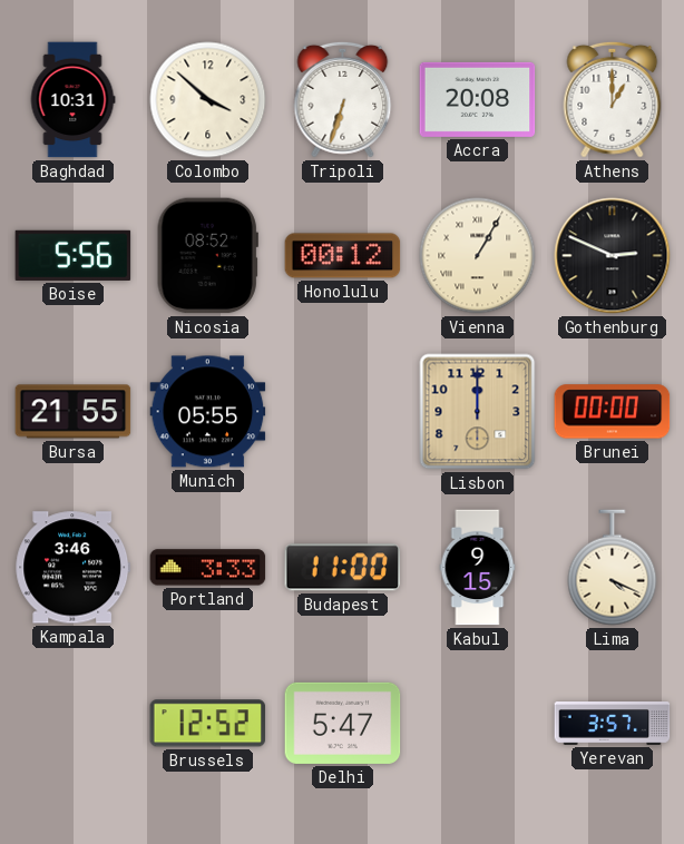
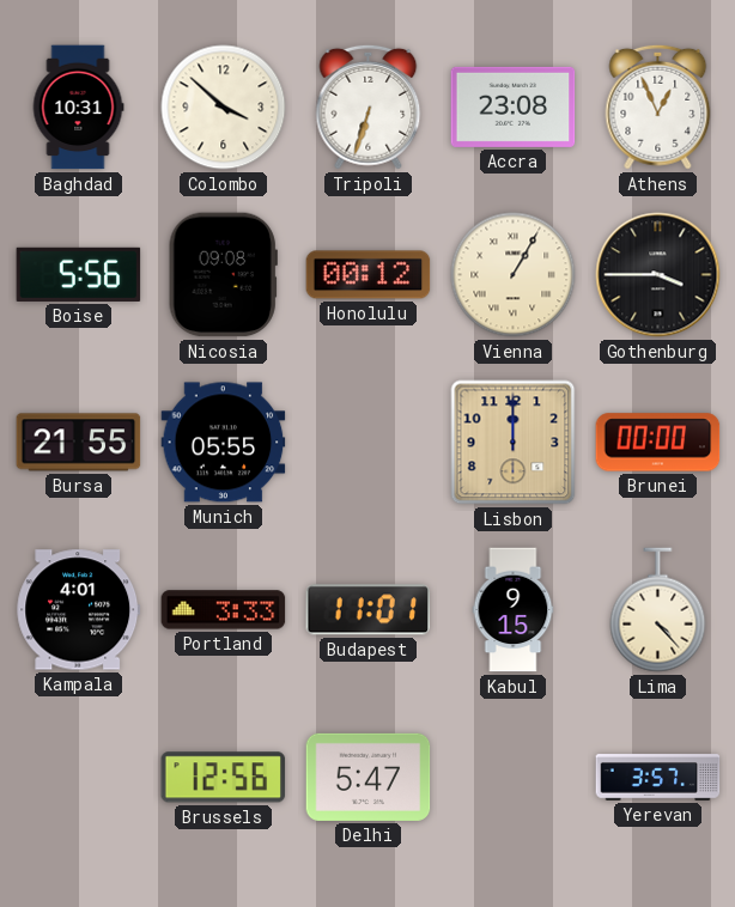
Accra: 20:08 -> 23:08 (514, 106)
Athens: 1:00 -> 12:56 (658, 106)
Nicosia: 08:52 -> 09:08 (223, 275)
Gothenburg: 2:49 -> 3:45 (658, 275)
Kampala: 3:46 -> 4:01 (79, 610)
Budapest: 11:00 -> 11:01 (369, 610)
Lima: 4:19 -> 4:23 (658, 610)
Brussels: 12:52 -> 12:56 (224, 778)
